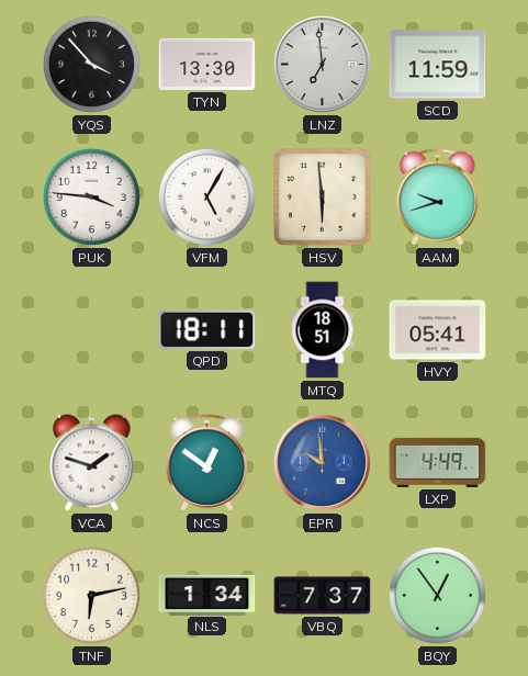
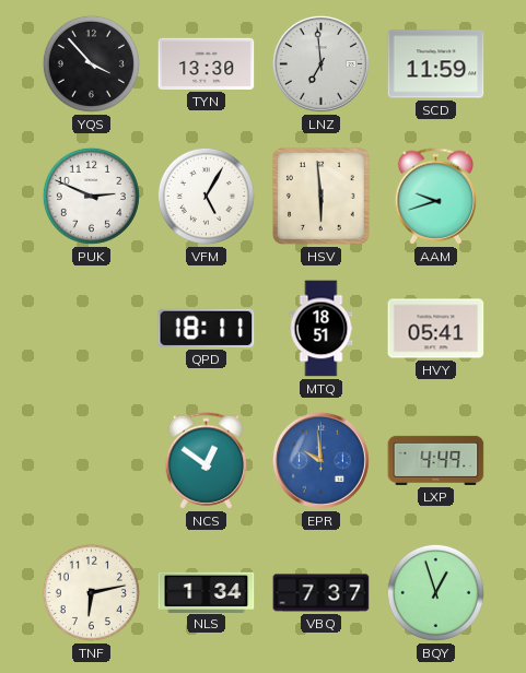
PUK: 3:46 -> 2:49 (91, 196)
VCA: 1:48 -> none (92, 463)
BQY: 12:54 -> 12:57 (435, 592)
